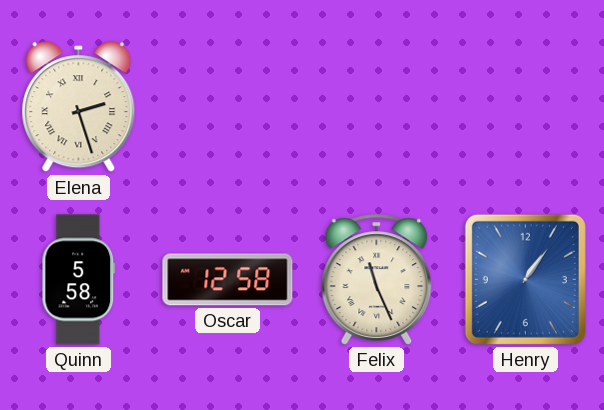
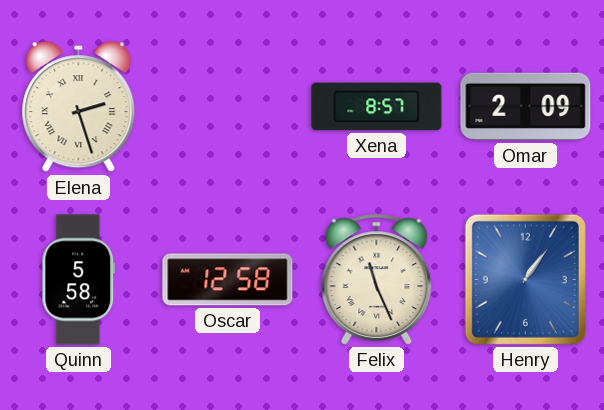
Xena: none -> 8:57 (377, 107)
Omar: none -> 2:09 (526, 107)
